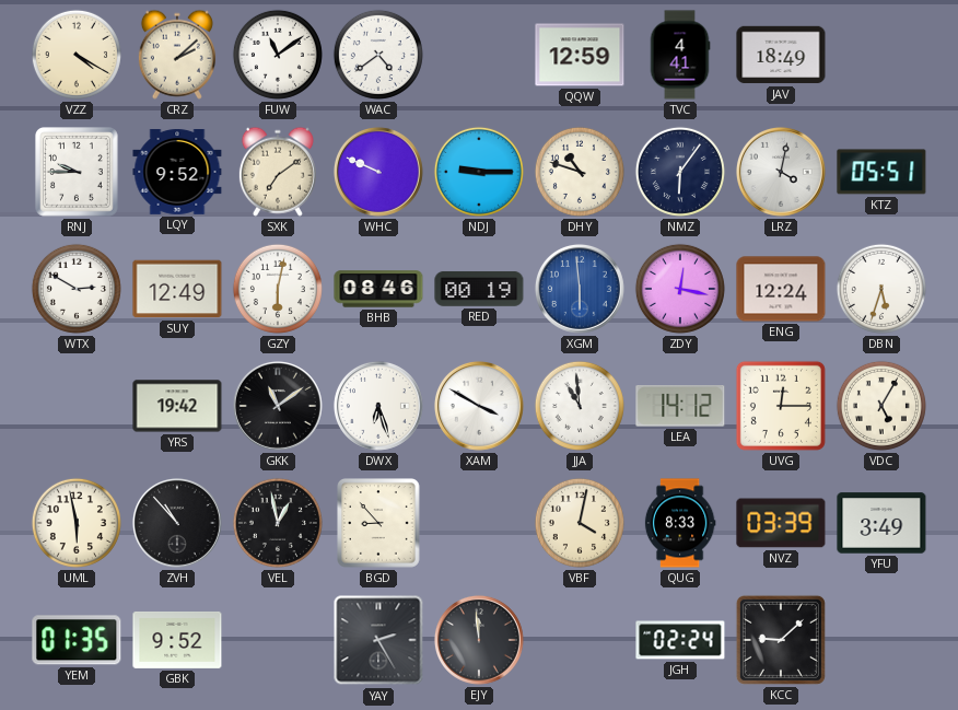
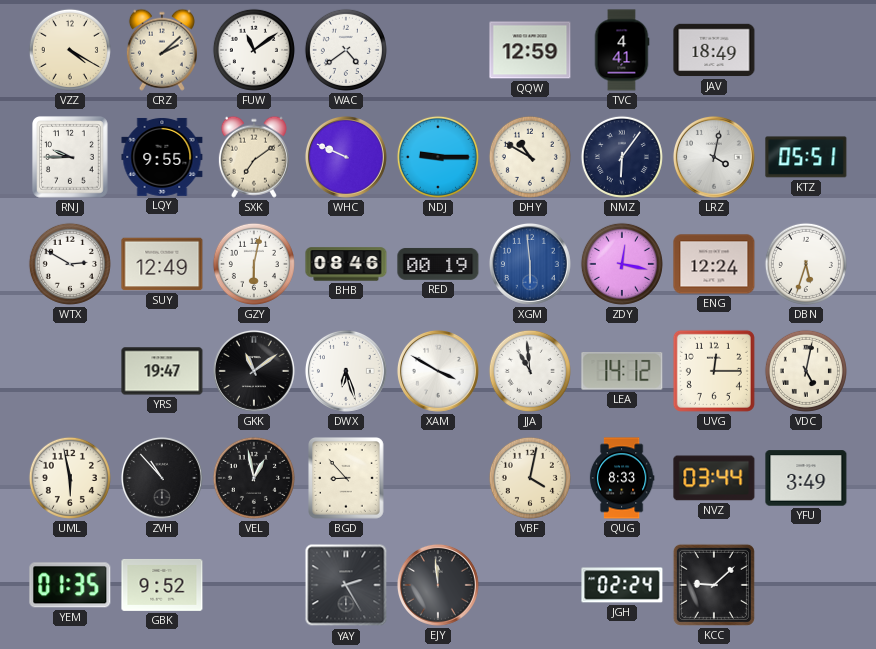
LQY: 9:52 -> 9:55 (162, 157)
DHY: 10:48 -> 10:50 (530, 157)
YRS: 19:42 -> 19:47 (162, 371)
VDC: 5:05 -> 5:02 (806, 371)
NVZ: 03:39 -> 03:44 (714, 478)
